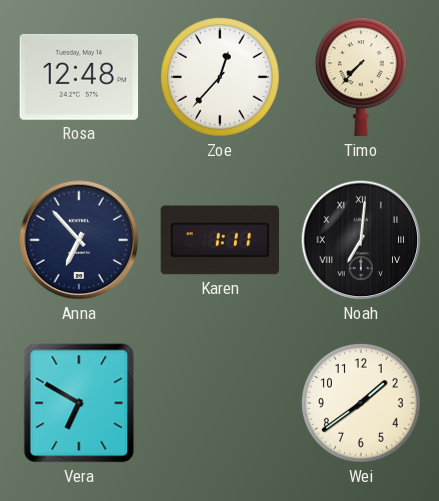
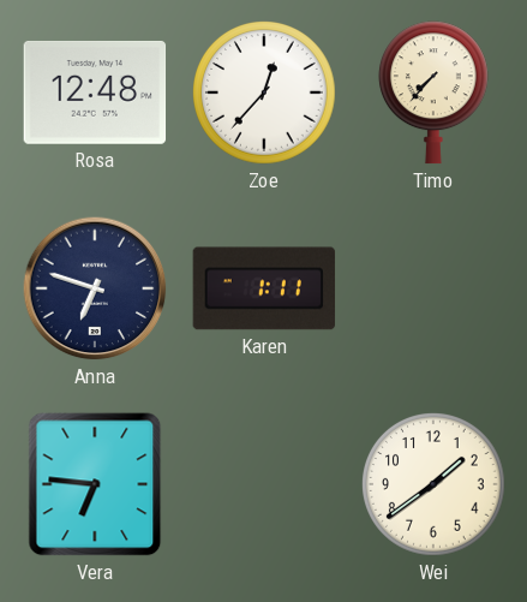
Anna: 6:53 -> 6:48 (95, 288)
Noah: 7:01 -> none (361, 240)
Vera: 6:50 -> 6:46 (95, 484)
